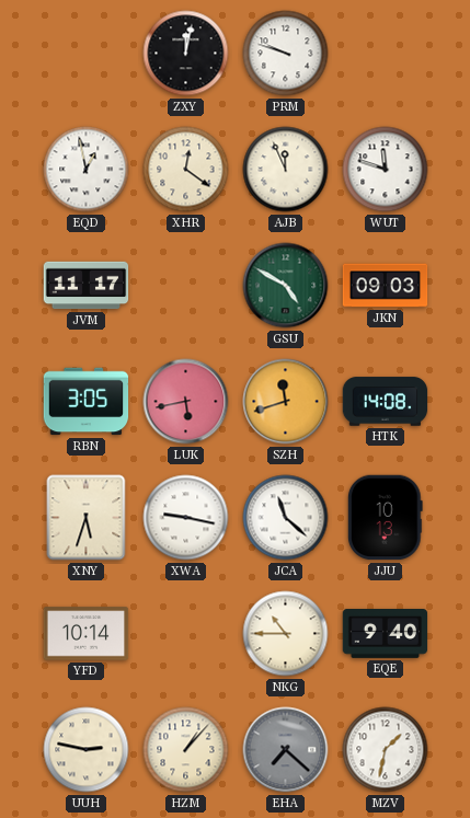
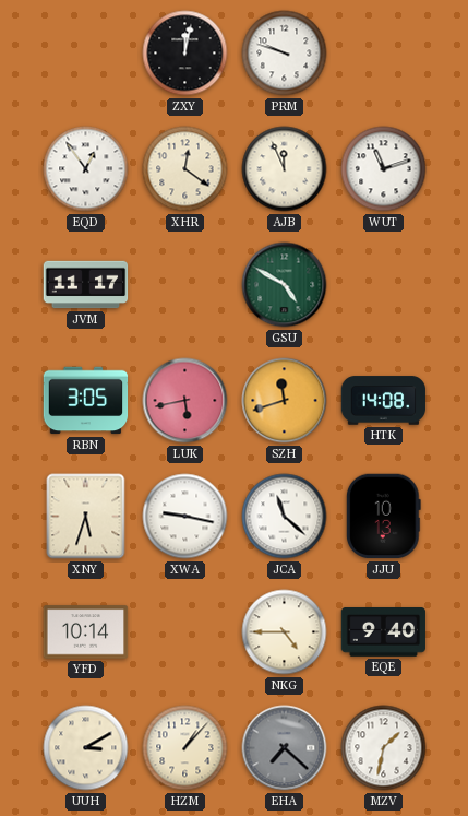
EQD: 12:58 -> 12:54 (86, 169)
WUT: 11:48 -> 11:12 (384, 169)
JKN: 09:03 -> none (386, 286)
NKG: 10:45 -> 4:45 (285, 632)
UUH: 2:47 -> 3:10 (86, 748)
